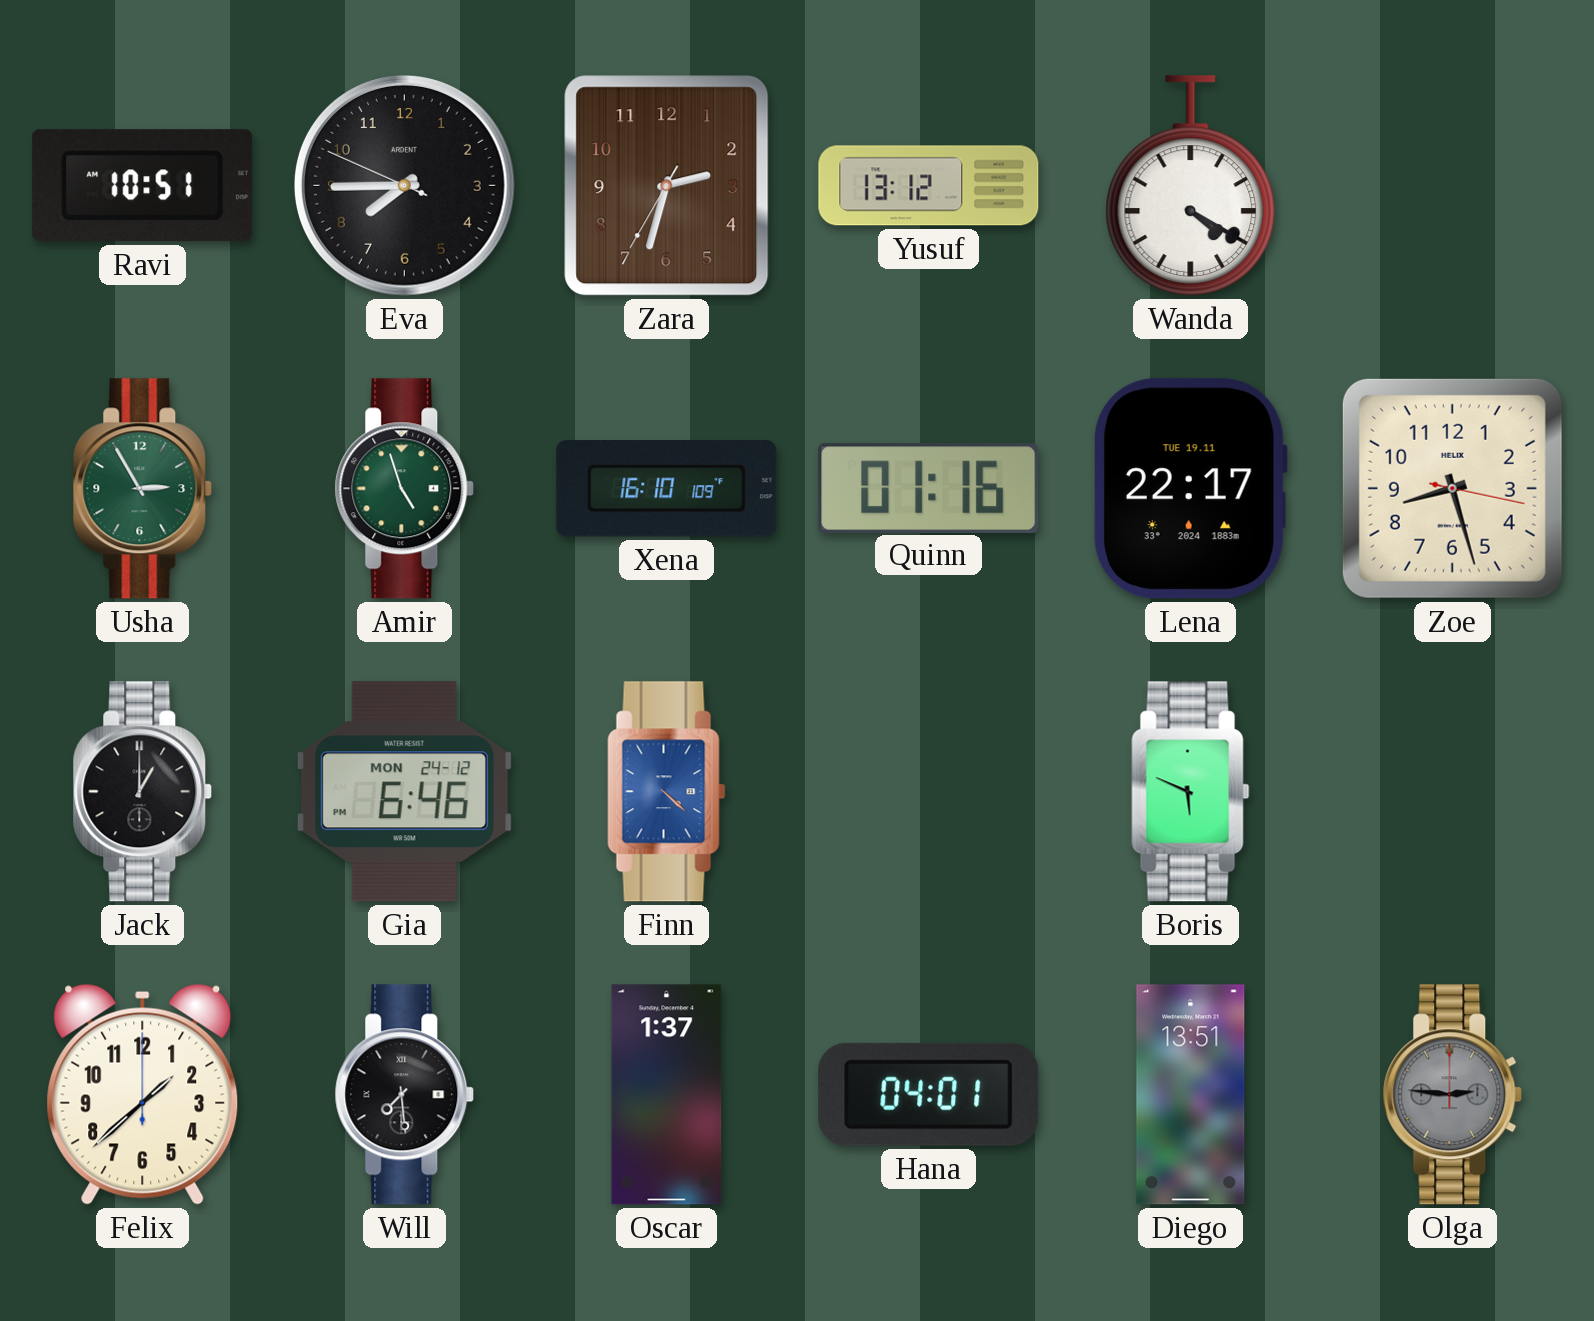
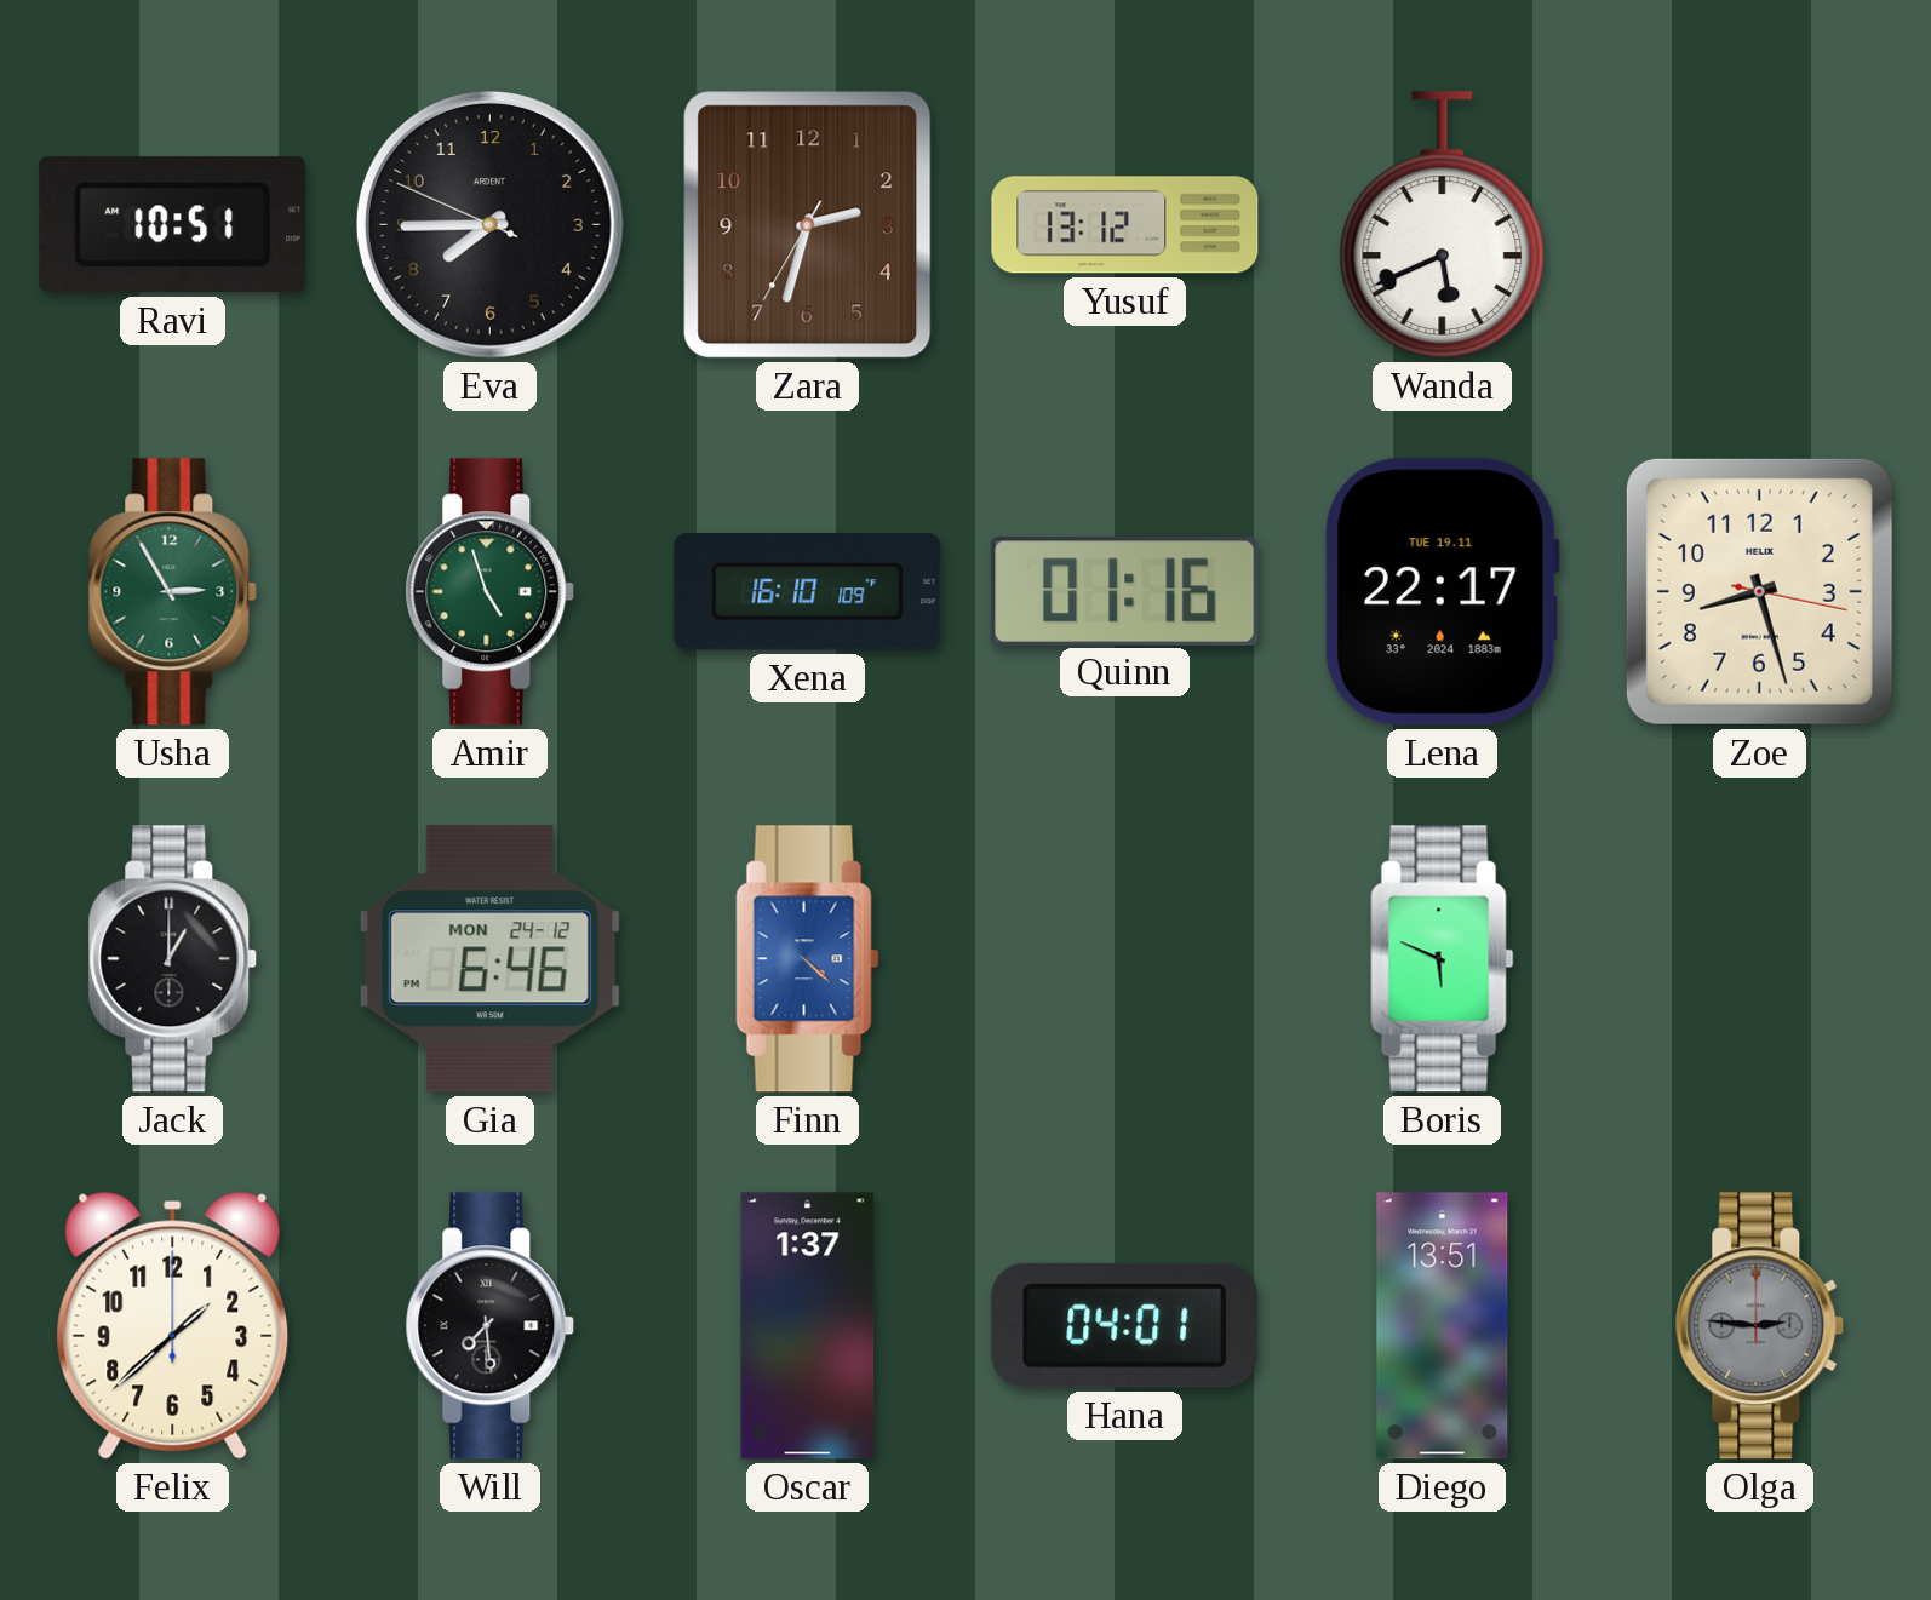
Wanda: 4:20 -> 5:41 (1443, 225)
